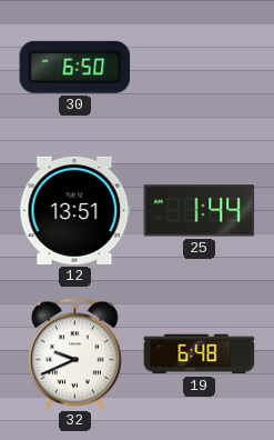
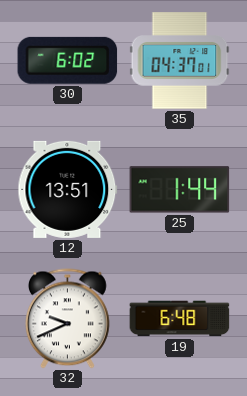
30: 6:50 -> 6:02 (68, 60)
35: none -> 04:37 (180, 61)
